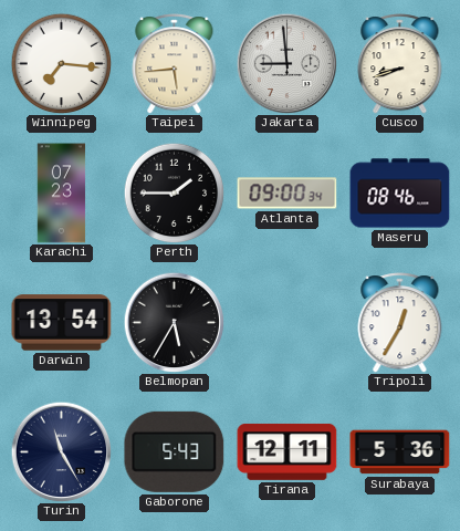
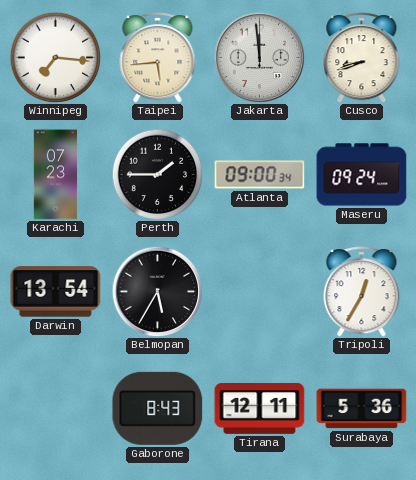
Jakarta: 8:59 -> 11:59 (259, 57)
Maseru: 08:46 -> 09:24 (362, 175)
Turin: 11:25 -> none (61, 451)
Gaborone: 5:43 -> 8:43 (158, 408)
